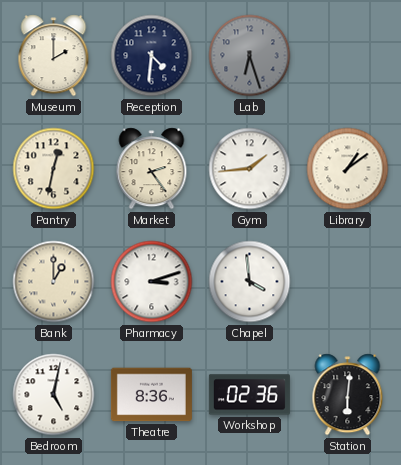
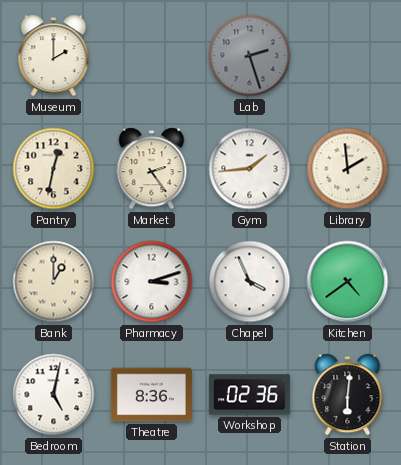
Reception: 4:31 -> none (152, 56)
Lab: 6:27 -> 2:27 (250, 56)
Library: 1:09 -> 1:59 (348, 169)
Chapel: 3:59 -> 3:56 (250, 282)
Kitchen: none -> 4:39 (348, 282)
